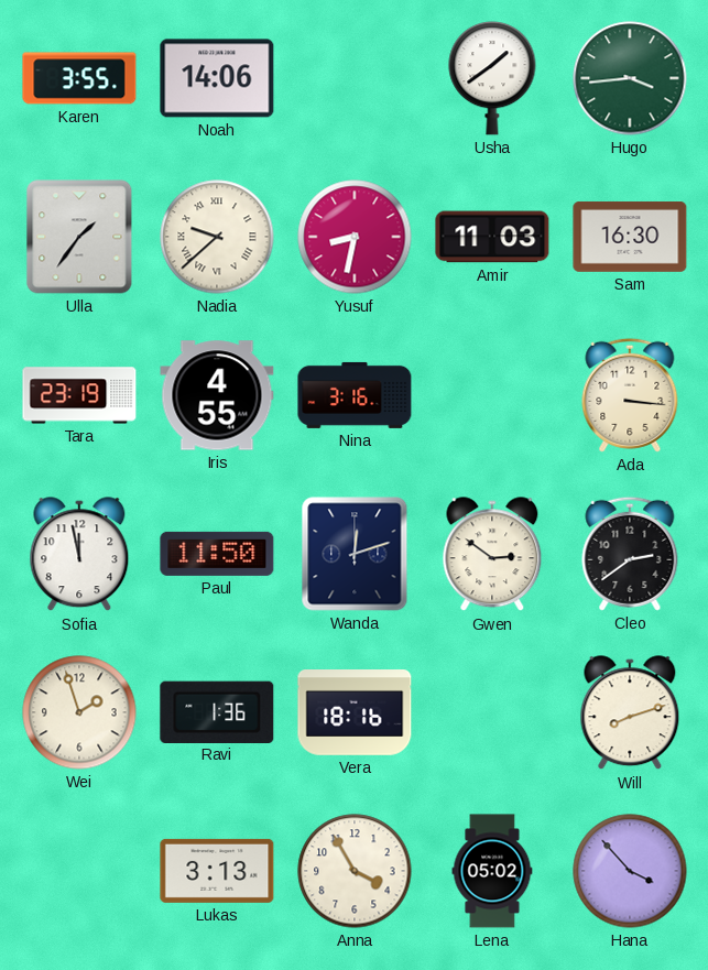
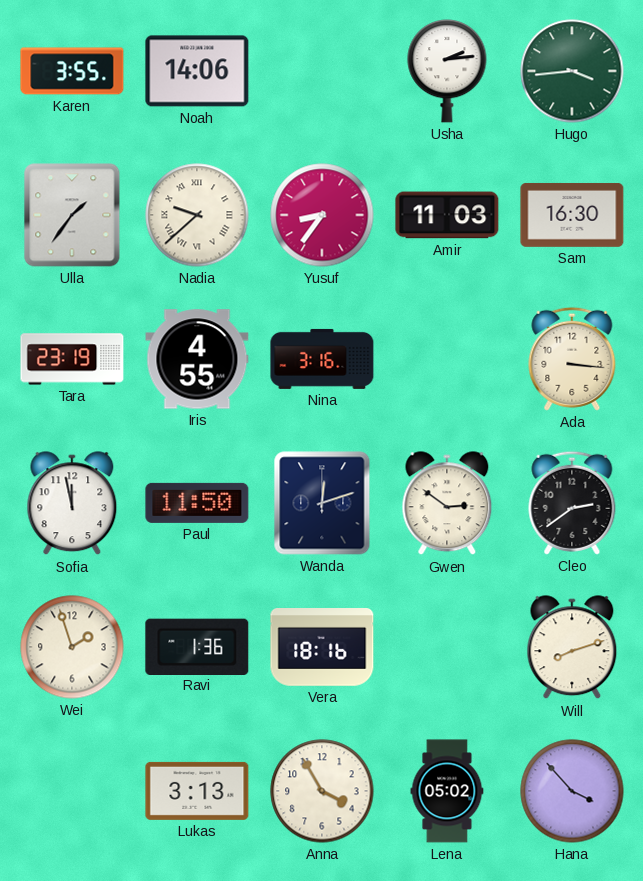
Usha: 1:39 -> 2:14 (447, 71)
Yusuf: 8:32 -> 8:36 (322, 215)
